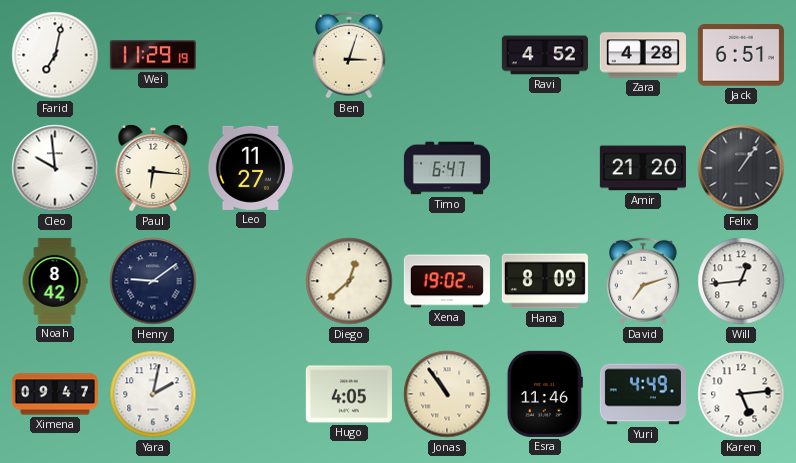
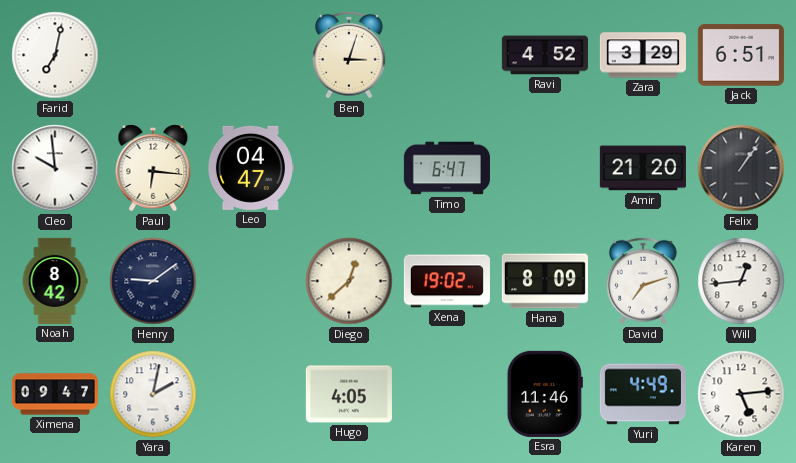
Wei: 11:29 -> none (153, 55)
Zara: 4:28 -> 3:29 (643, 55)
Leo: 11:27 -> 04:47 (250, 168)
Jonas: 10:54 -> none (447, 394)
